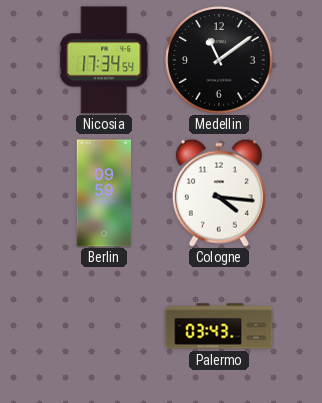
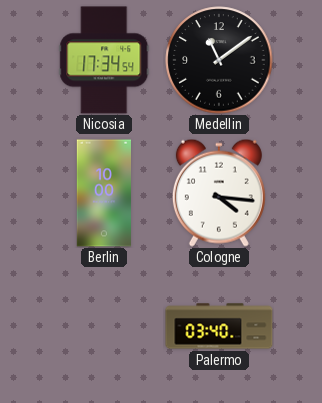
Berlin: 09:59 -> 10:00 (103, 193)
Palermo: 03:43 -> 03:40 (219, 326)
